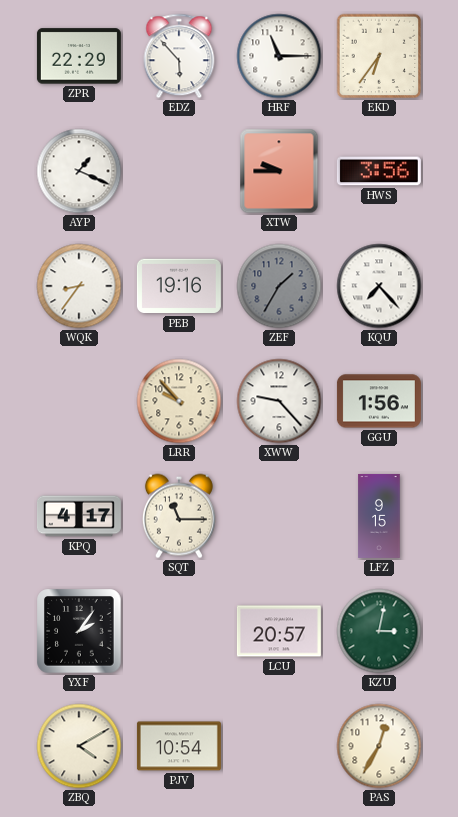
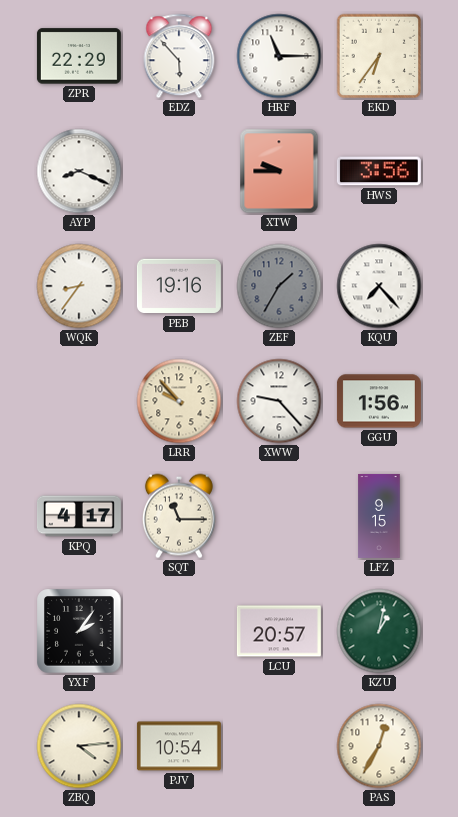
AYP: 1:19 -> 8:19 (79, 171)
KZU: 3:02 -> 1:02 (379, 631)
ZBQ: 4:10 -> 4:14 (79, 746)
